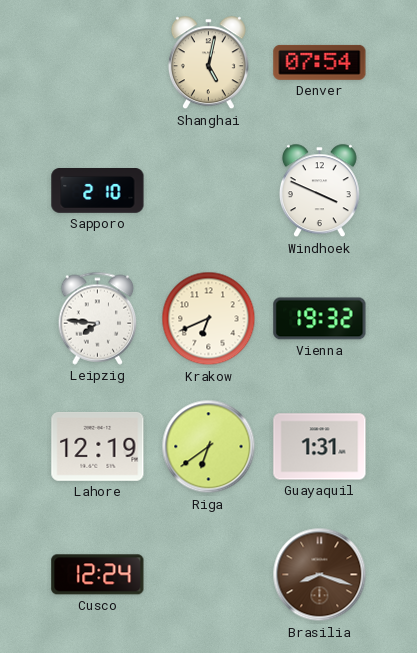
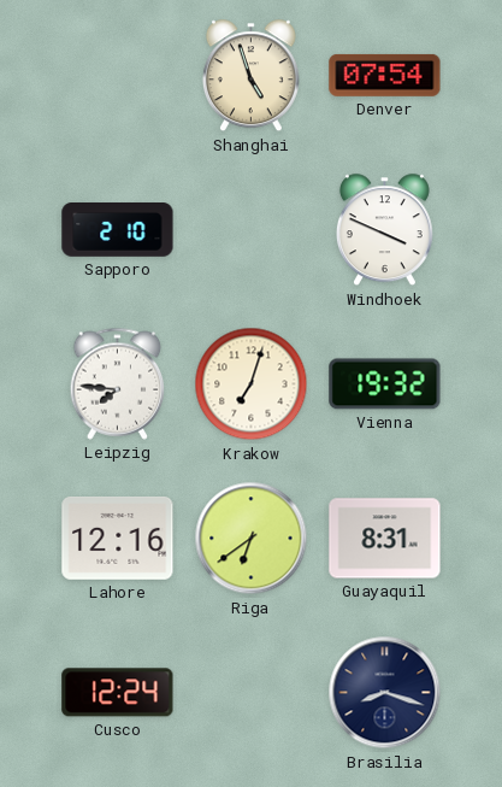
Shanghai: 5:02 -> 4:57 (250, 76)
Krakow: 6:41 -> 7:03 (252, 384)
Lahore: 12:19 -> 12:16 (118, 538)
Guayaquil: 1:31 -> 8:31 (385, 539)
Brasilia dial: brown -> navy (385, 693)
